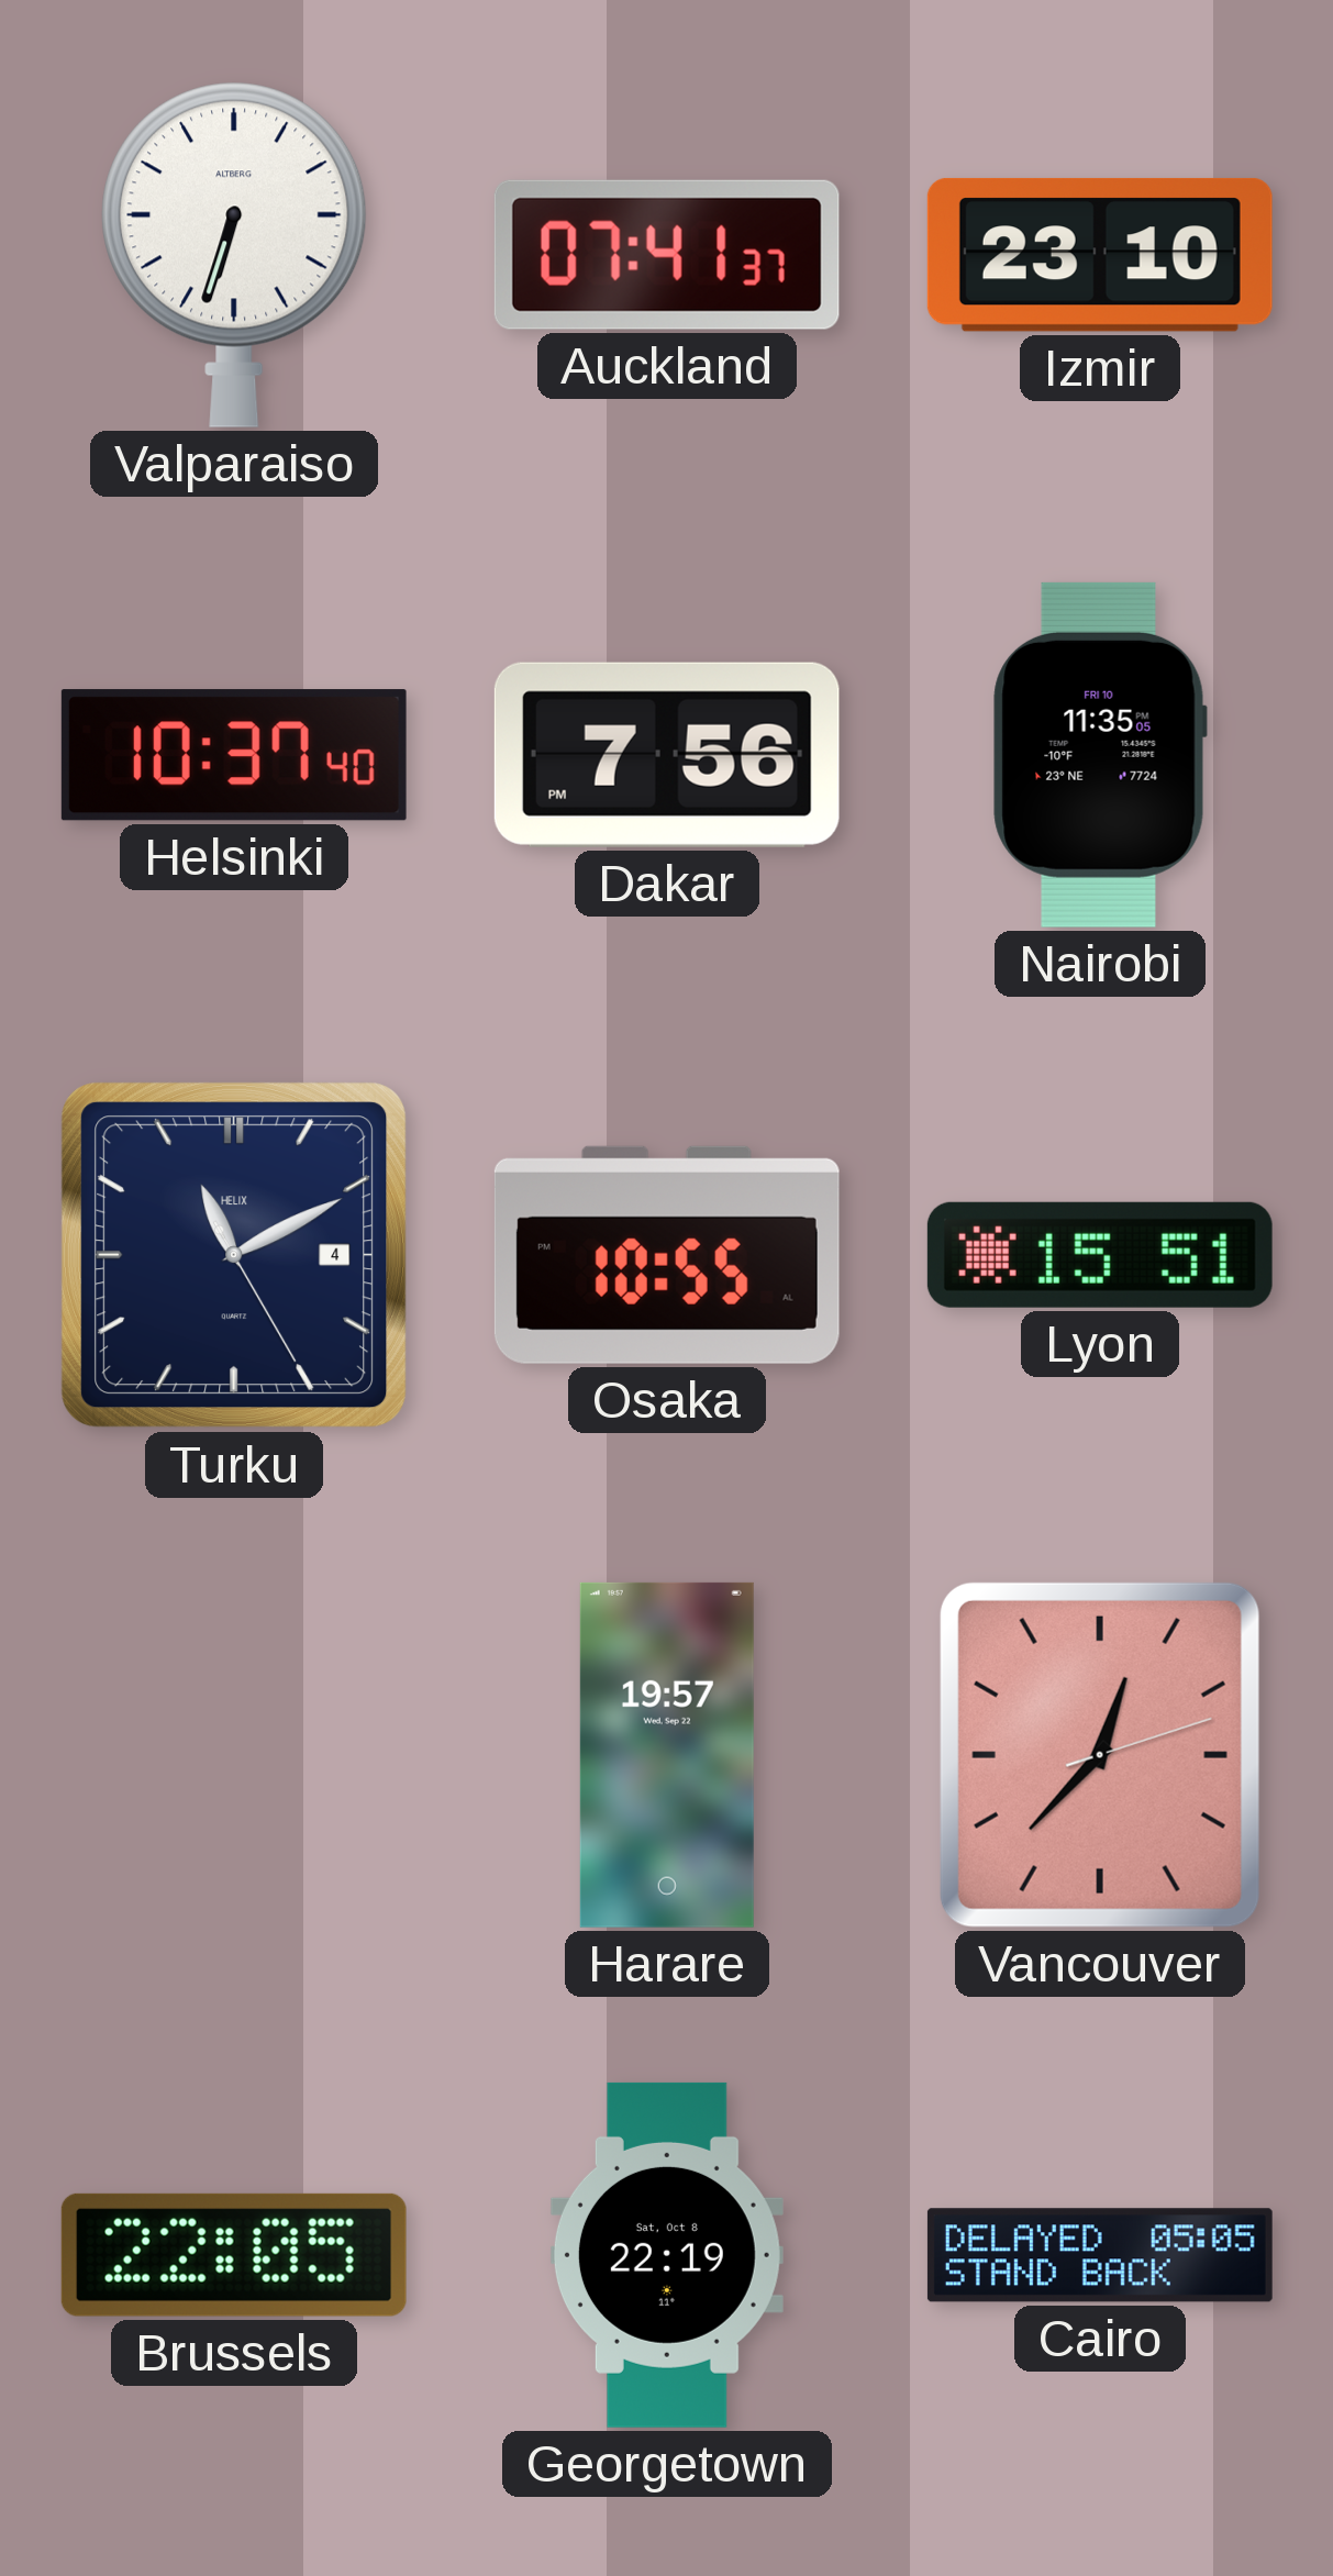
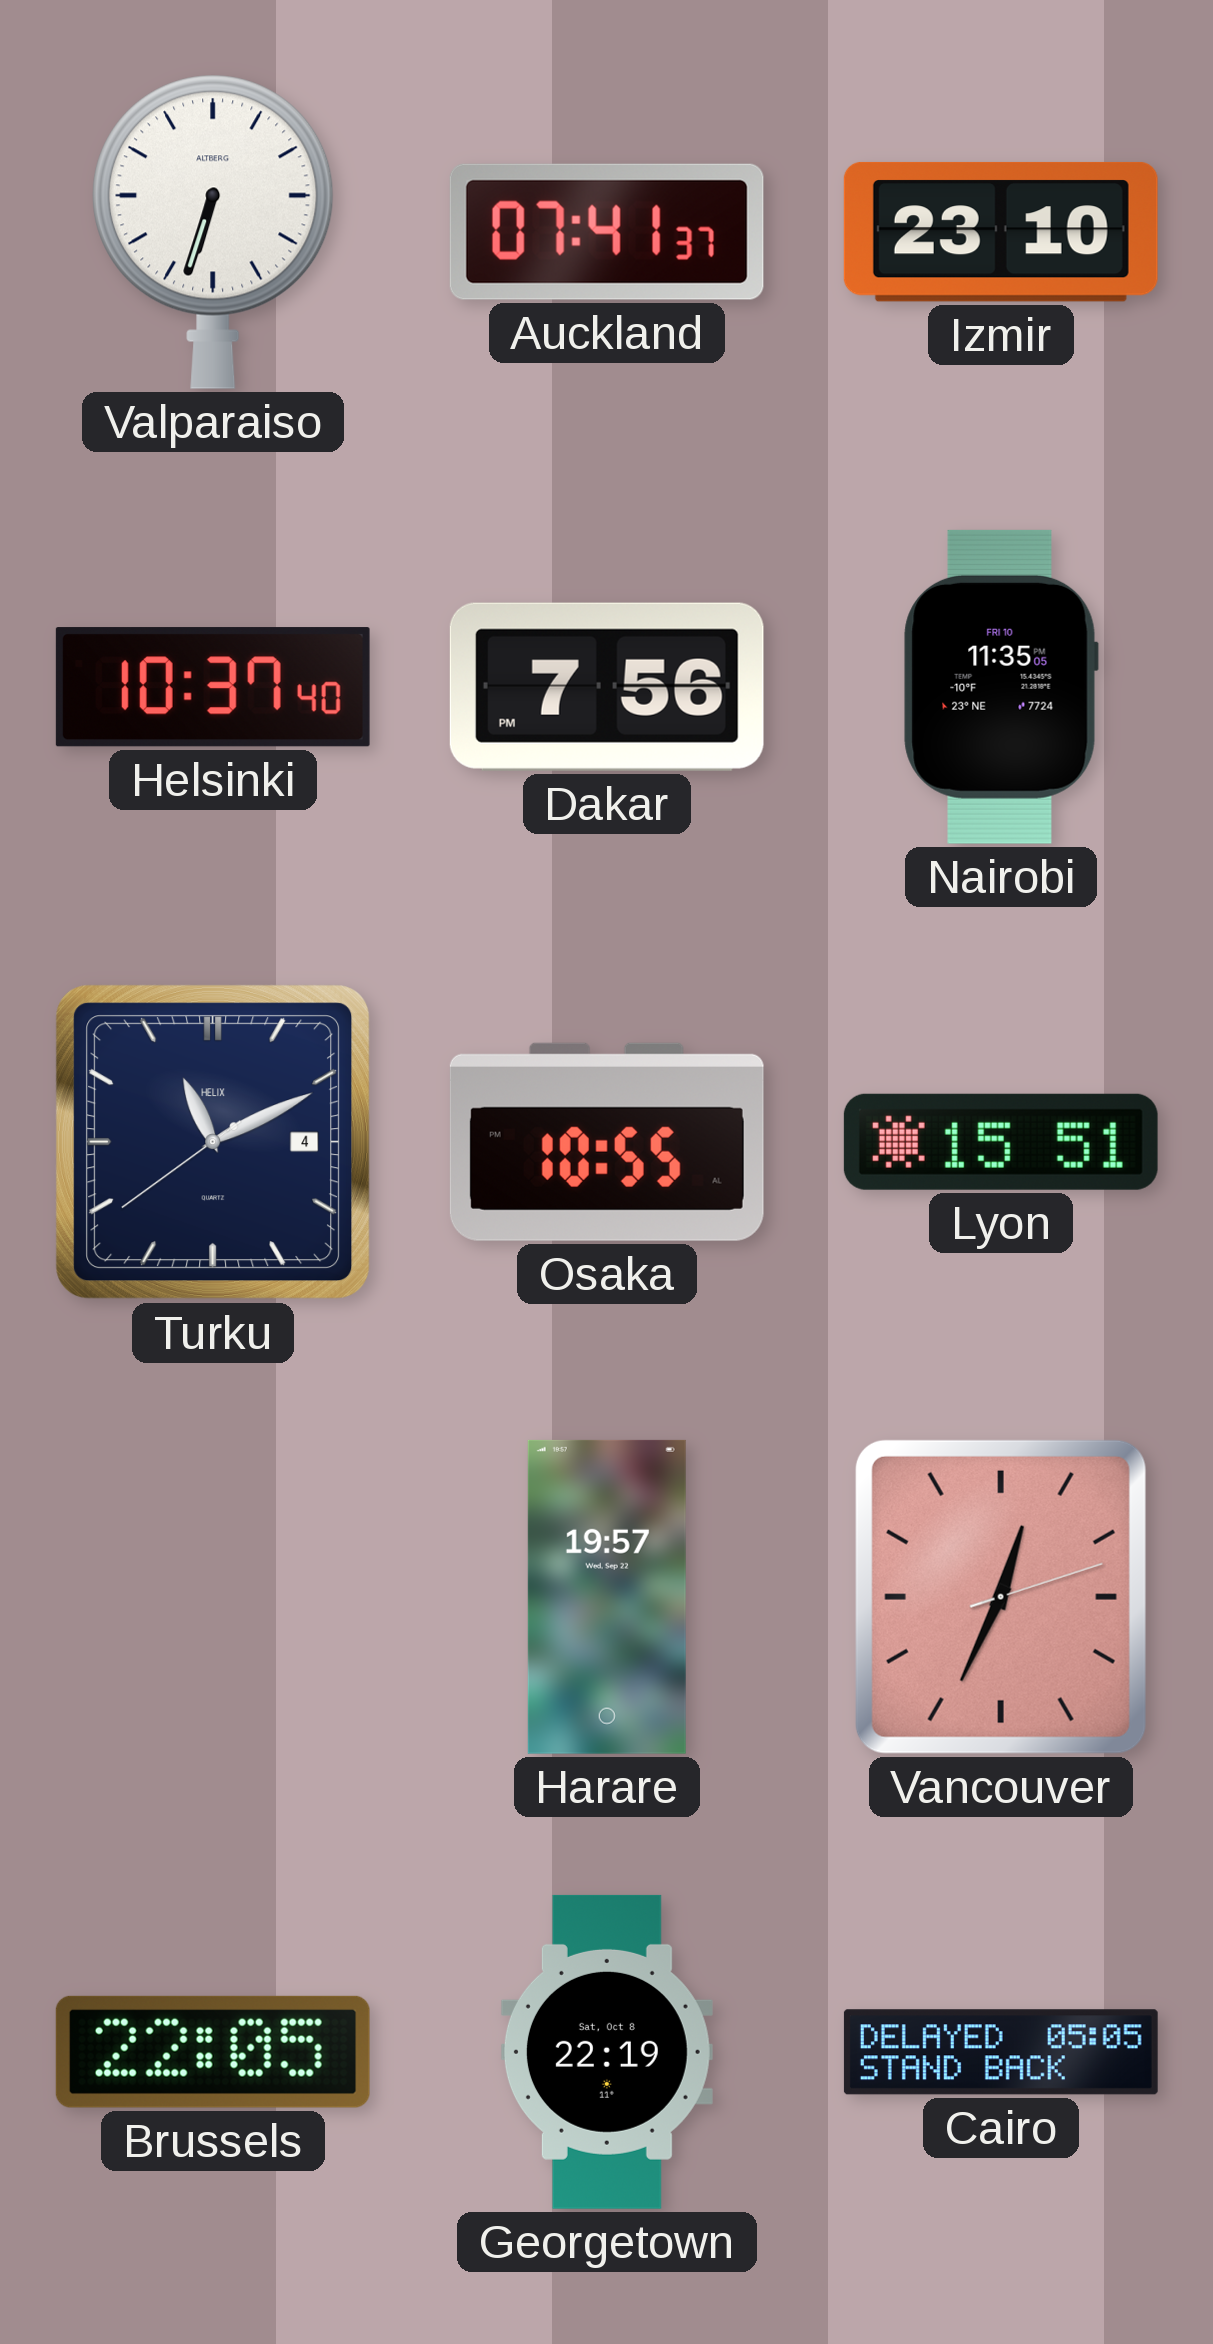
Turku: 11:10:25 -> 11:10:39 (213, 1142)
Vancouver: 12:37 -> 12:34 (1001, 1597)
